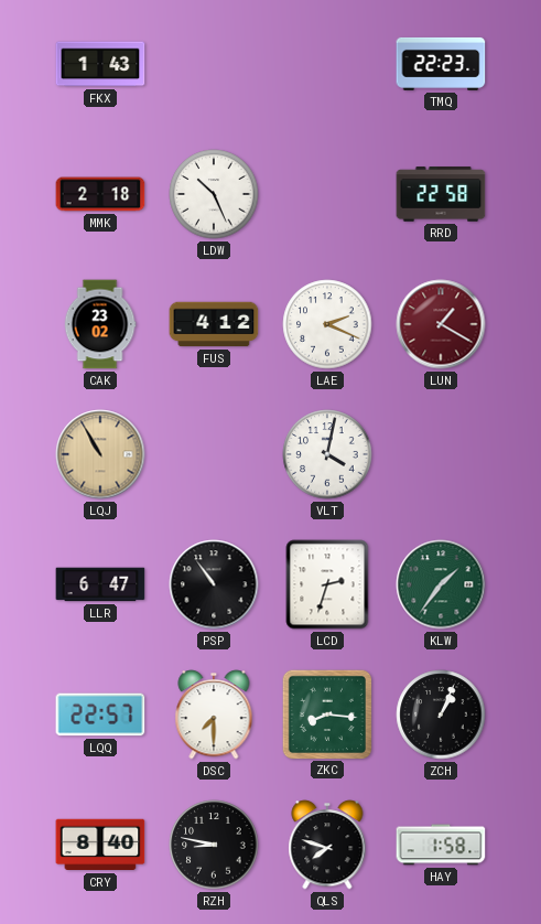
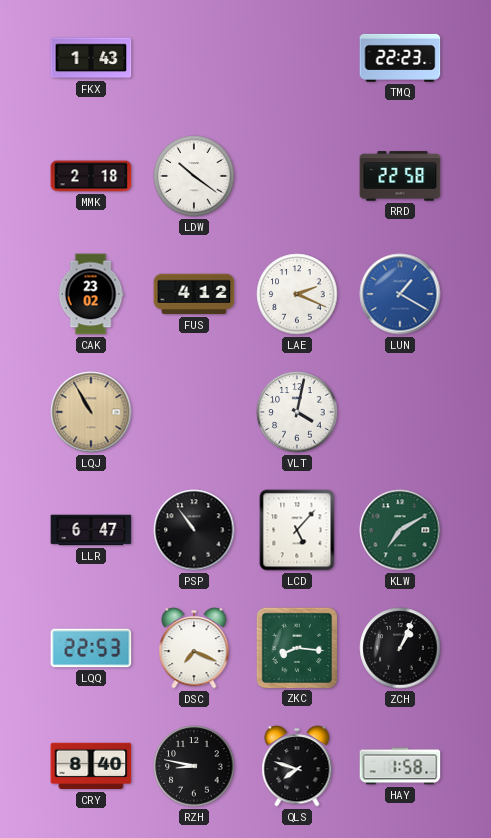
LDW: 10:26 -> 10:21 (194, 176)
LUN dial: burgundy -> blue (400, 294)
LCD: 2:33 -> 5:07 (297, 530)
KLW: 1:36 -> 7:10 (400, 530)
LQQ: 22:57 -> 22:53 (91, 648)
DSC: 7:30 -> 7:19 (194, 648)
